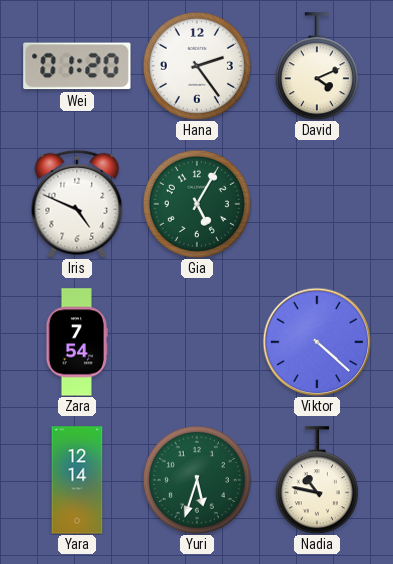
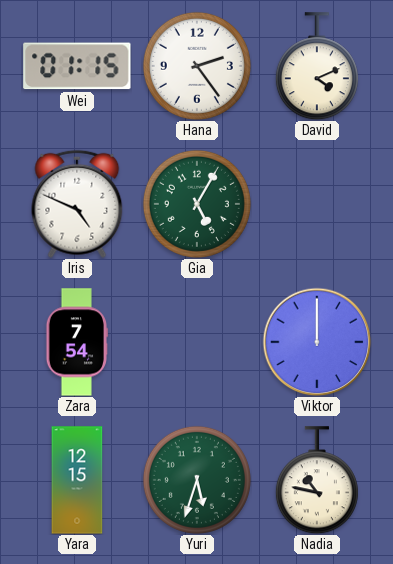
Wei: 01:20 -> 01:15 (77, 66)
Viktor: 4:22 -> 12:00 (317, 342)
Yara: 12:14 -> 12:15 (77, 480)
